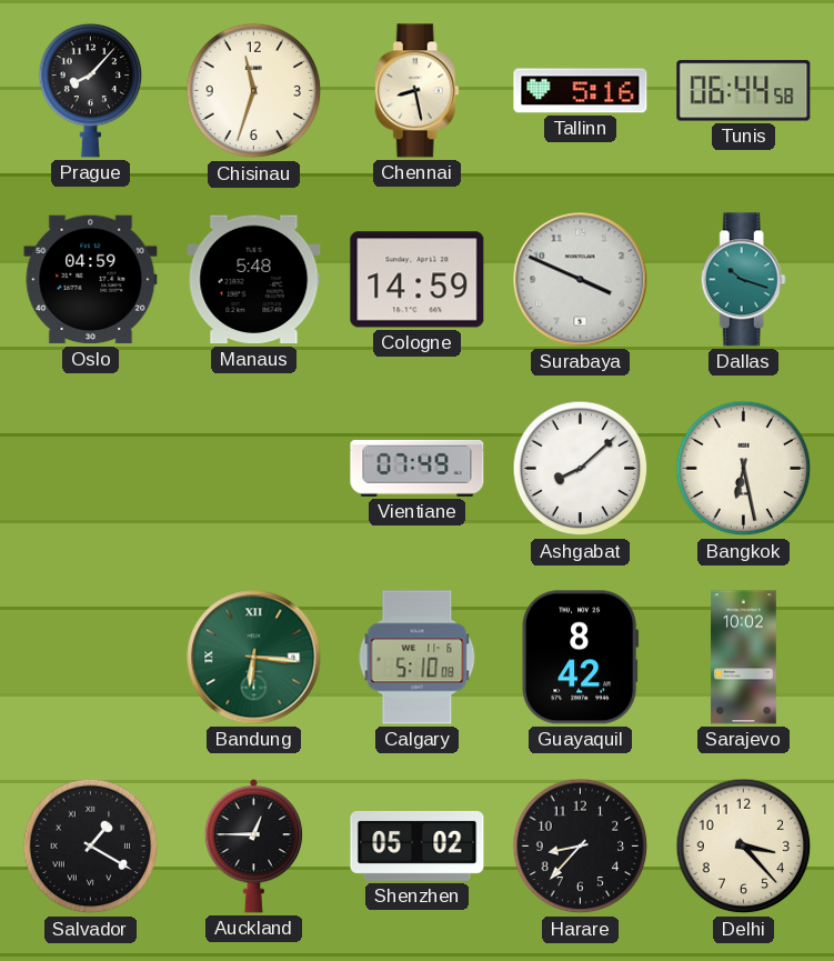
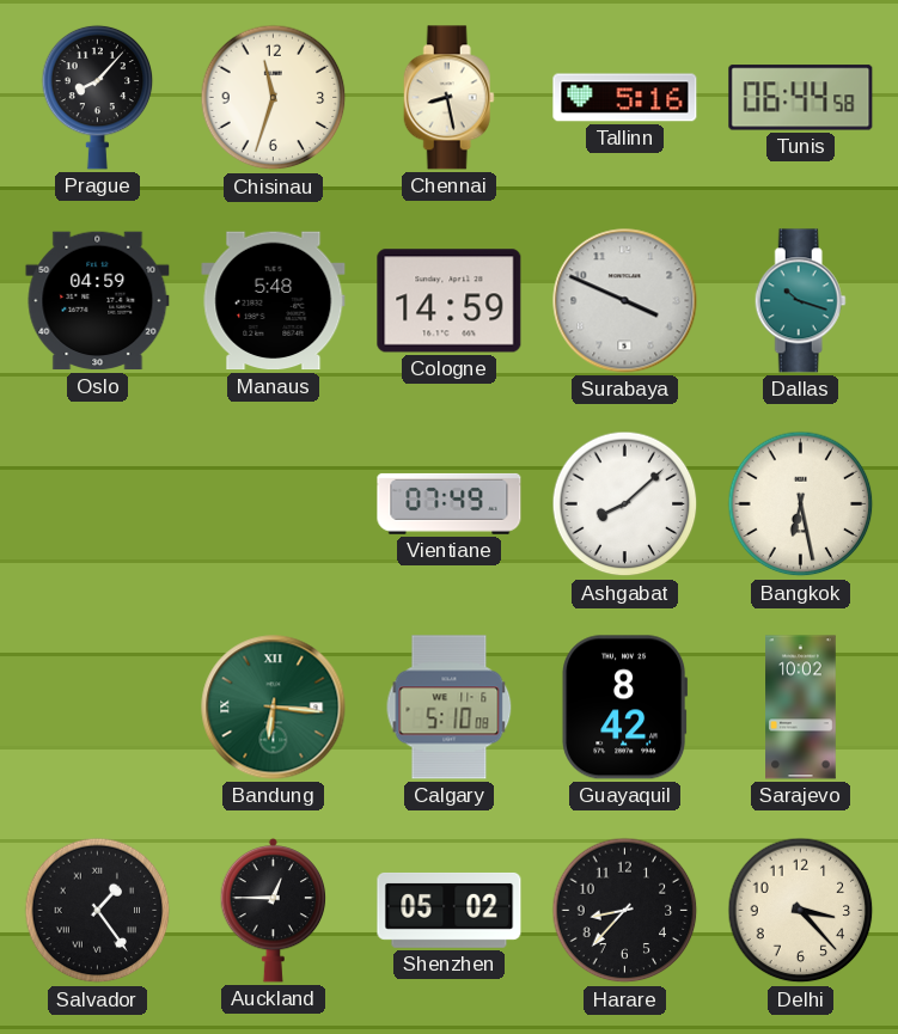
Salvador: 1:20 -> 1:24 (98, 911)
